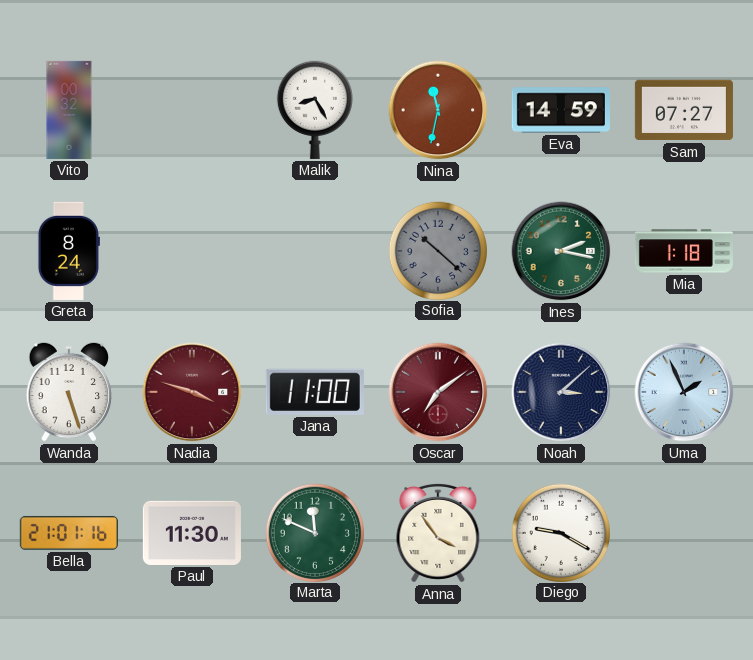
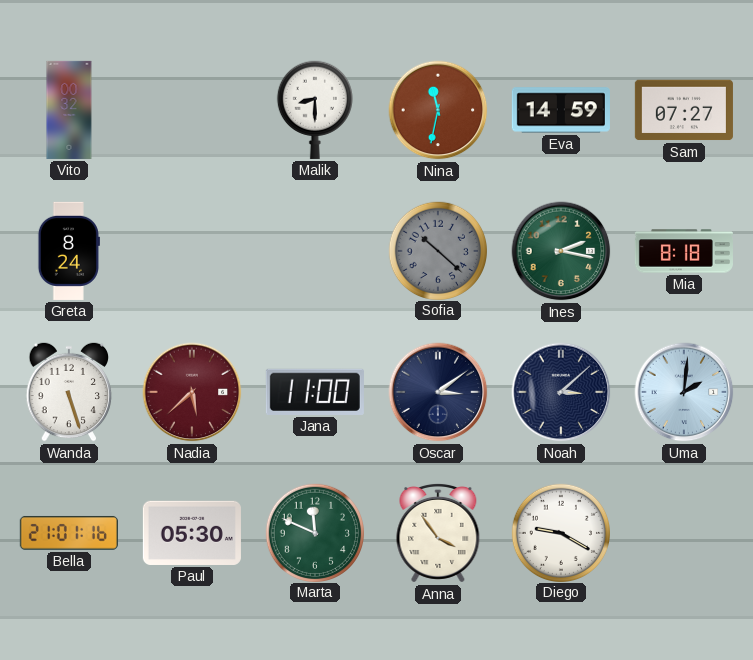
Malik: 8:25 -> 8:30 (315, 110)
Mia: 1:18 -> 8:18 (684, 251)
Nadia: 3:48 -> 5:38 (192, 392)
Oscar: 7:09 -> 3:09 (438, 392)
Oscar dial: burgundy -> navy (438, 392)
Uma: 1:56 -> 2:01 (684, 392)
Paul: 11:30 -> 05:30 (192, 533)
